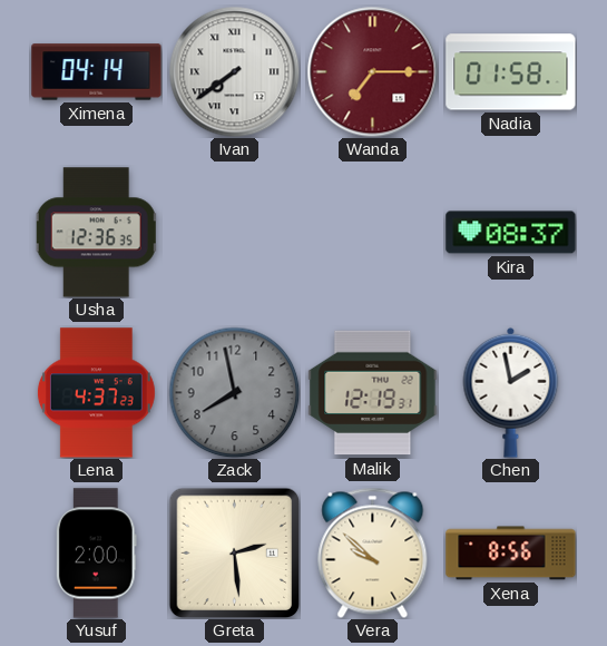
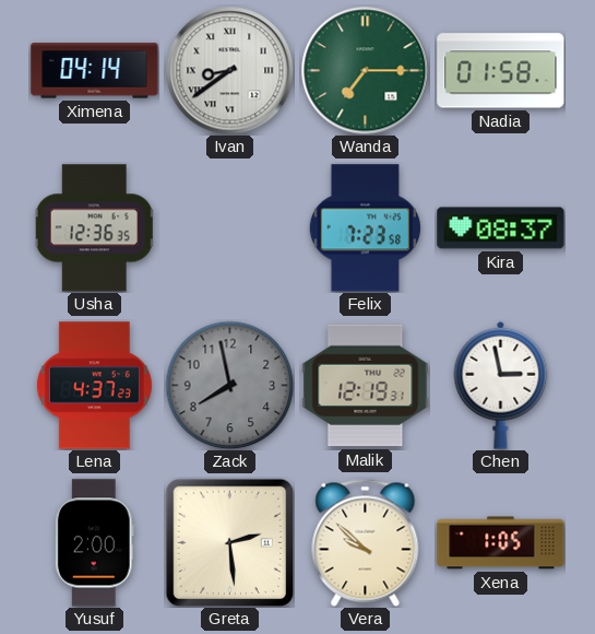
Ivan: 7:39 -> 8:39 (229, 70)
Wanda dial: burgundy -> green (365, 70)
Felix: none -> 7:23 (365, 228)
Chen: 1:58 -> 2:58 (501, 385)
Xena: 8:56 -> 1:05 (501, 543)
